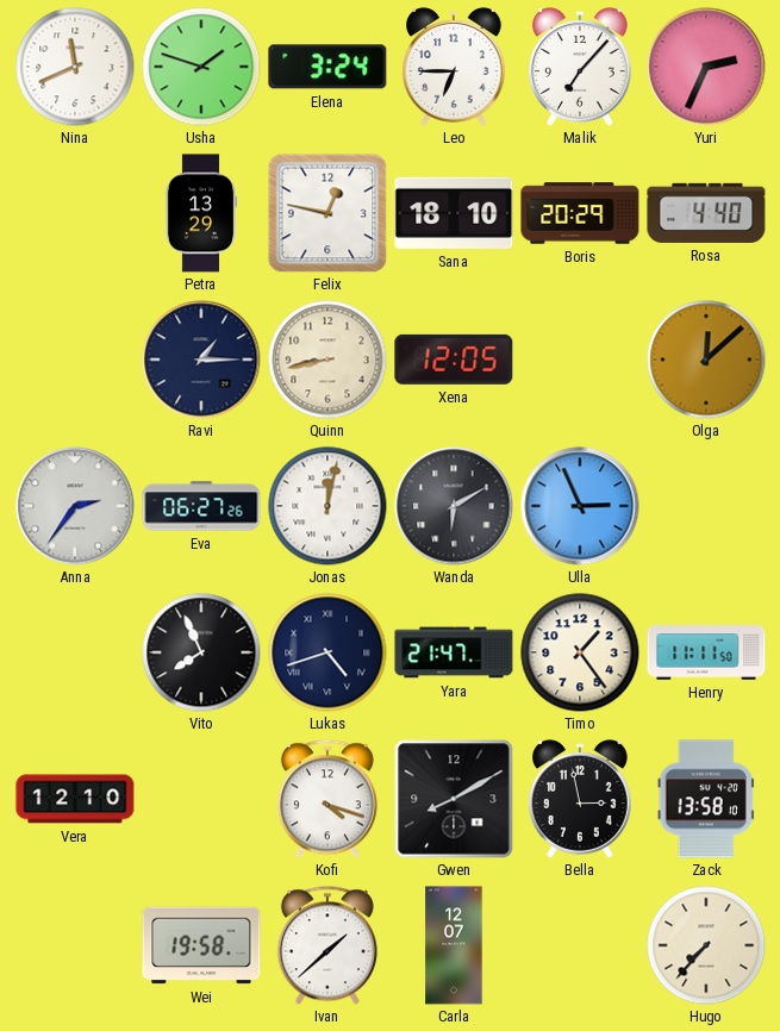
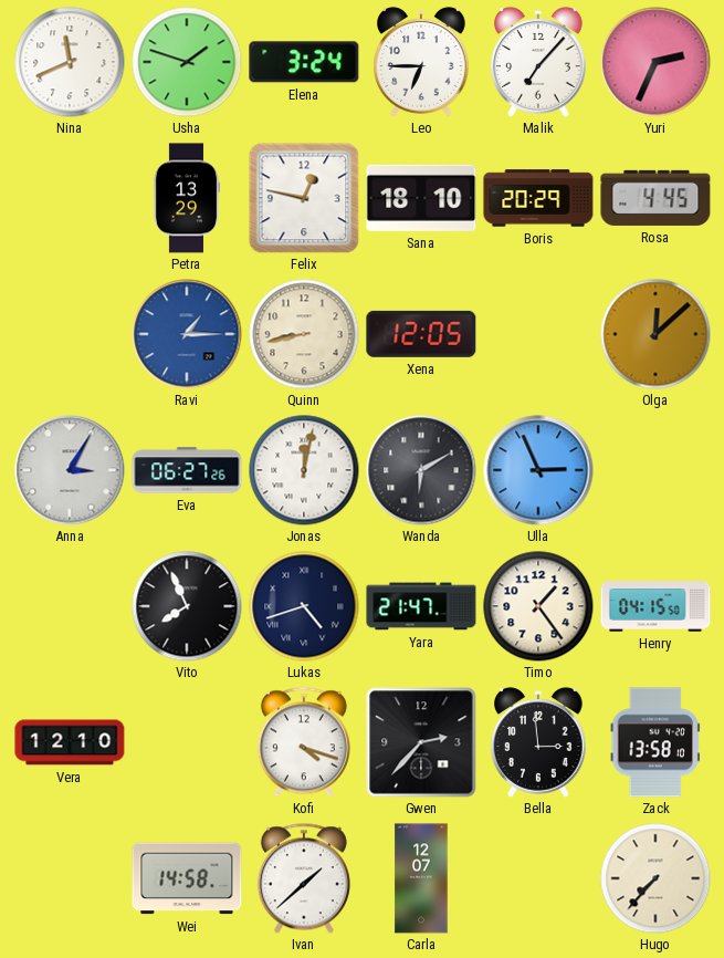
Rosa: 4:40 -> 4:45 (655, 198)
Ravi dial: navy -> blue (187, 334)
Anna: 2:36 -> 3:05 (70, 470)
Henry: 11:11 -> 04:15 (655, 606)
Gwen: 8:10 -> 2:37 (421, 742)
Bella: 2:58 -> 2:59 (538, 742)
Wei: 19:58 -> 14:58 (187, 878)
